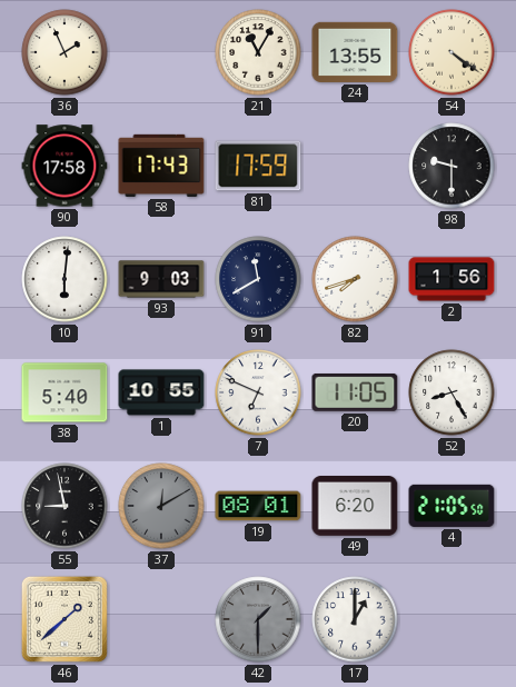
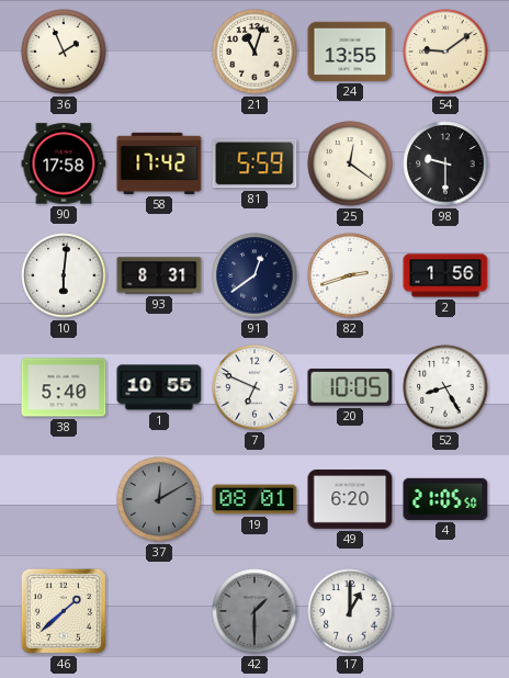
21: 11:05 -> 11:03 (255, 52)
54: 4:21 -> 9:09 (445, 52)
58: 17:43 -> 17:42 (159, 163)
81: 17:59 -> 5:59 (255, 163)
25: none -> 12:21 (350, 163)
93: 9:03 -> 8:31 (159, 275)
91: 11:40 -> 12:39 (255, 275)
82: 7:42 -> 2:42 (350, 275)
20: 11:05 -> 10:05 (350, 387)
55: 8:58 -> none (64, 506)
